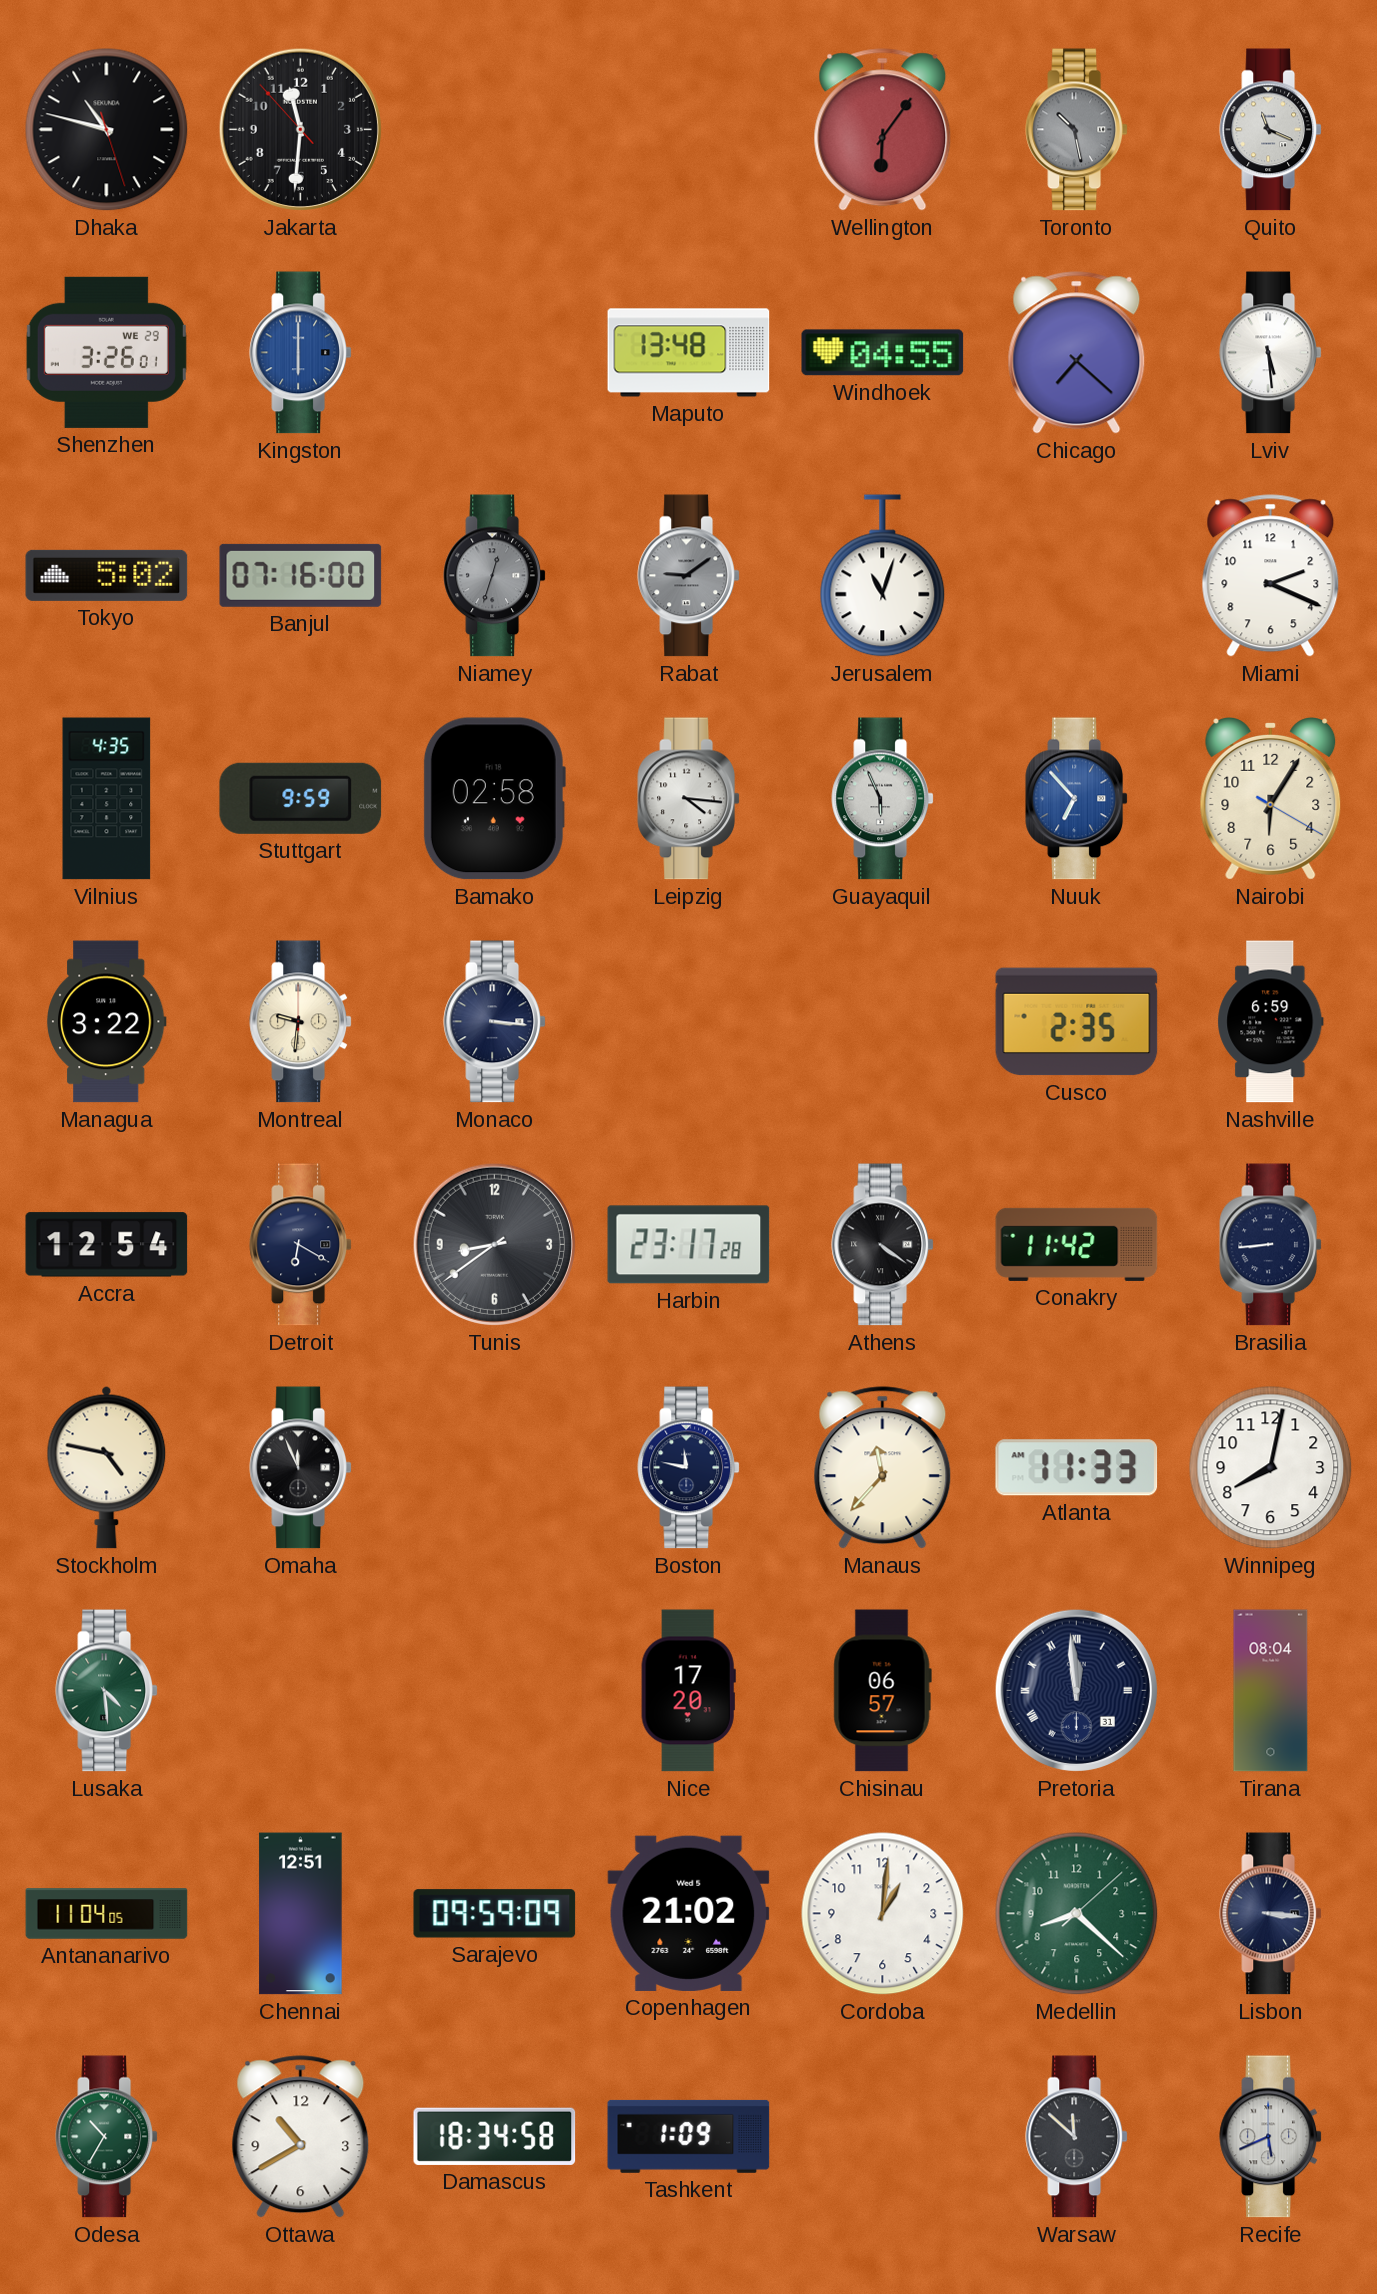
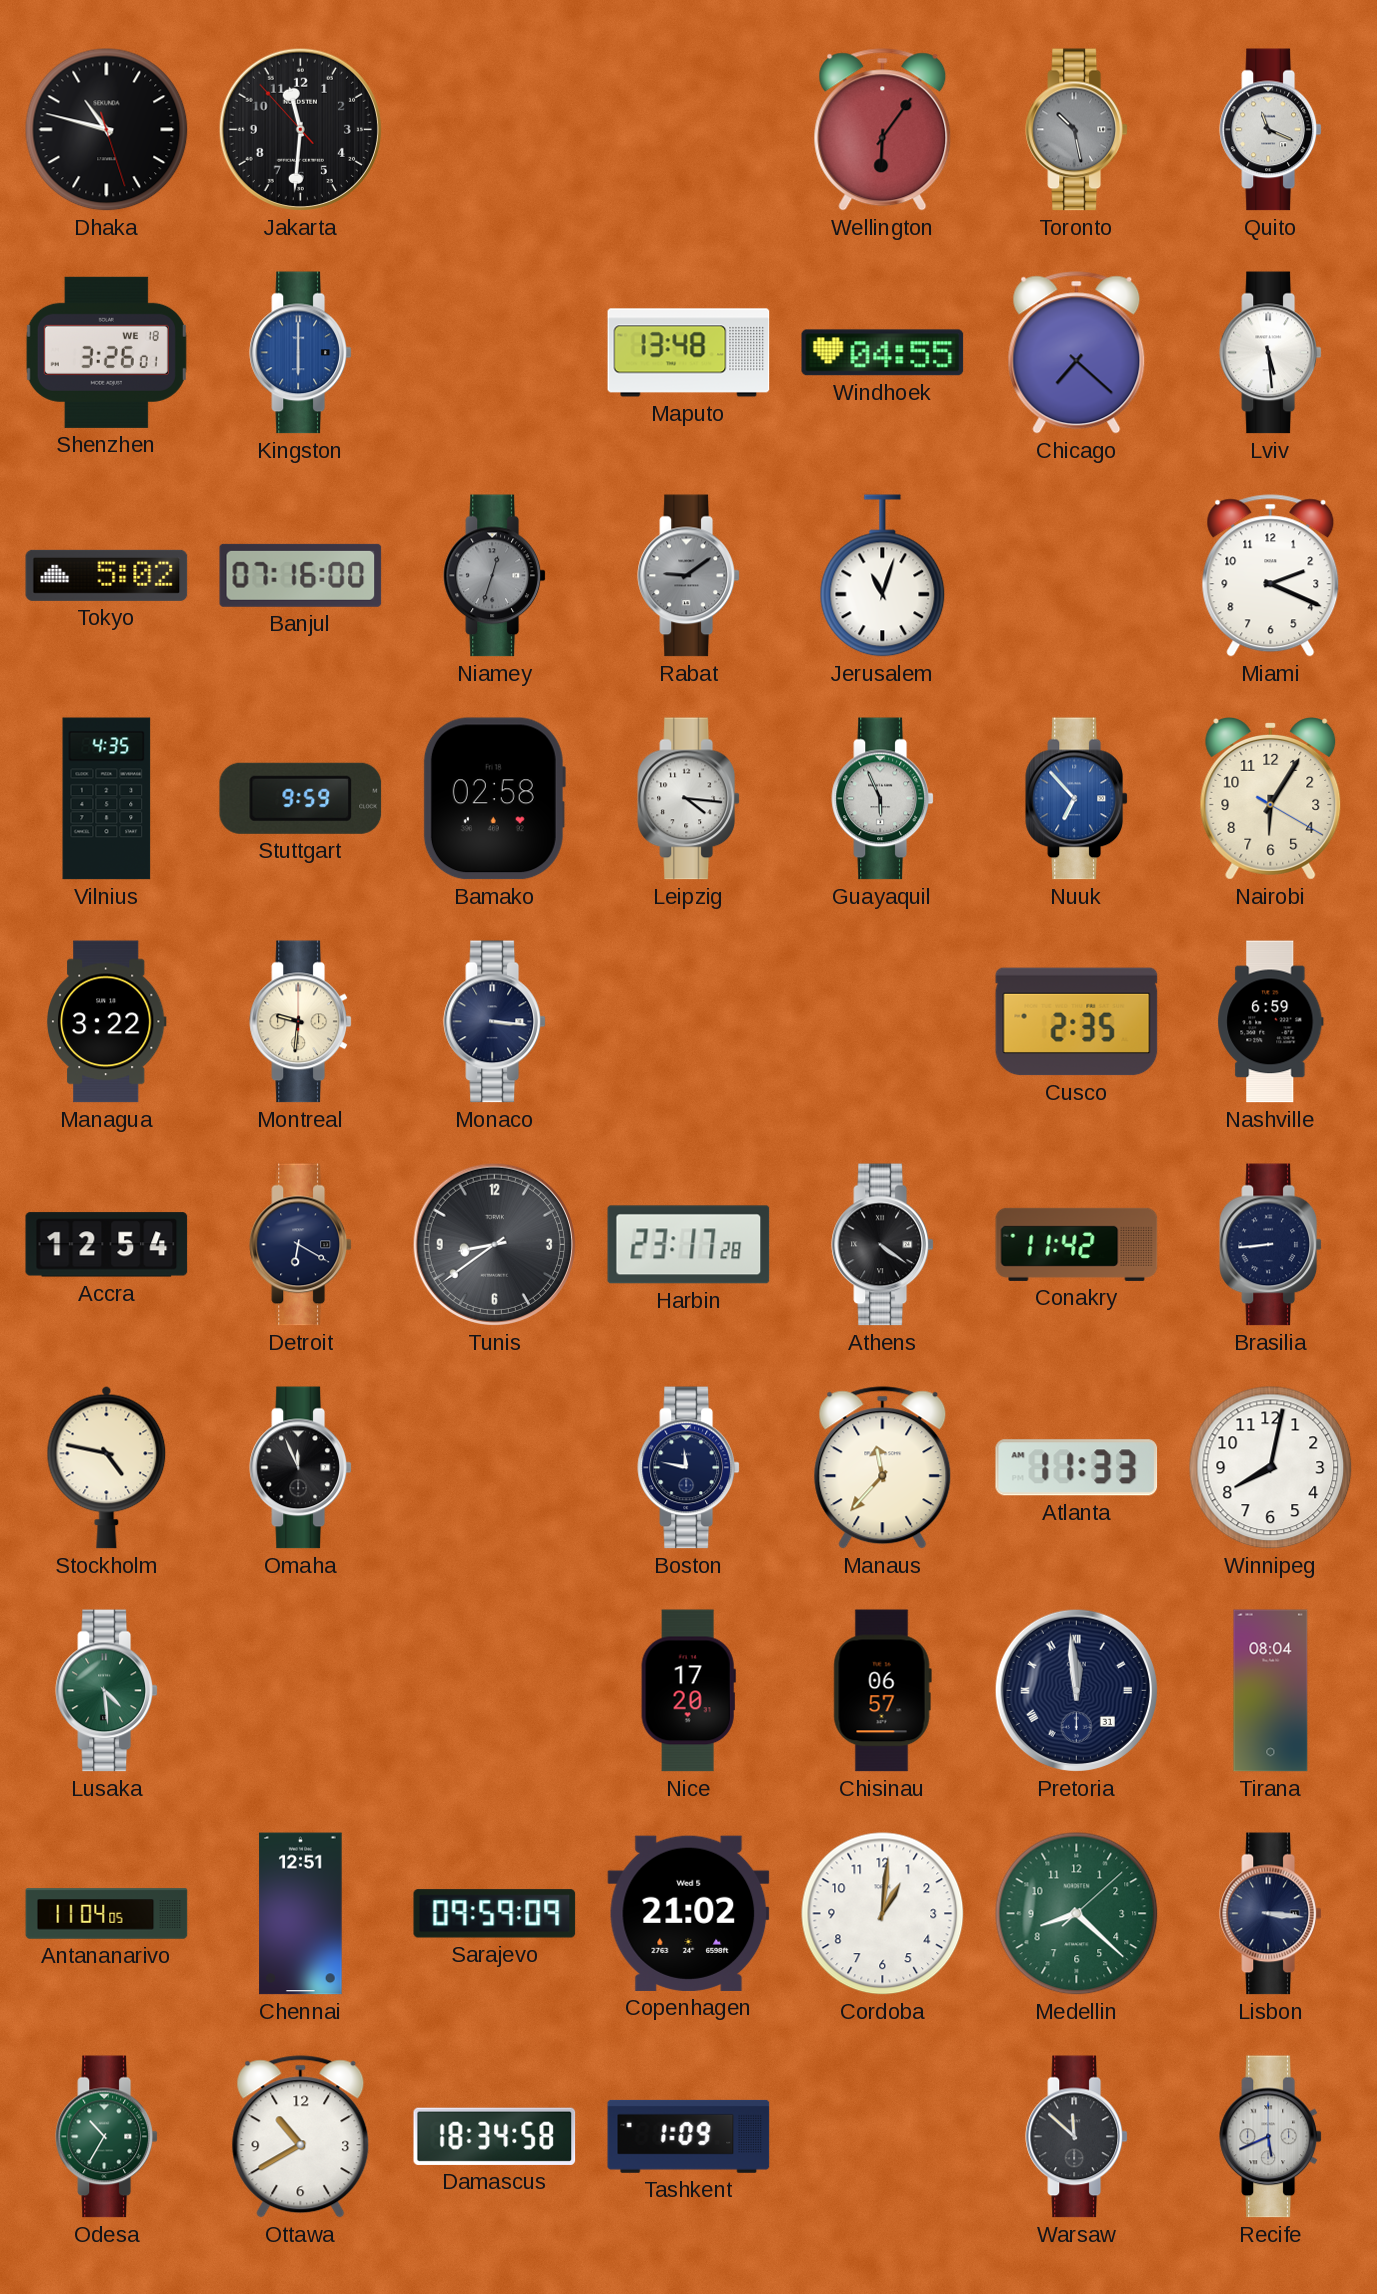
Shenzhen date: WE 29 -> WE 18 (106, 352)
